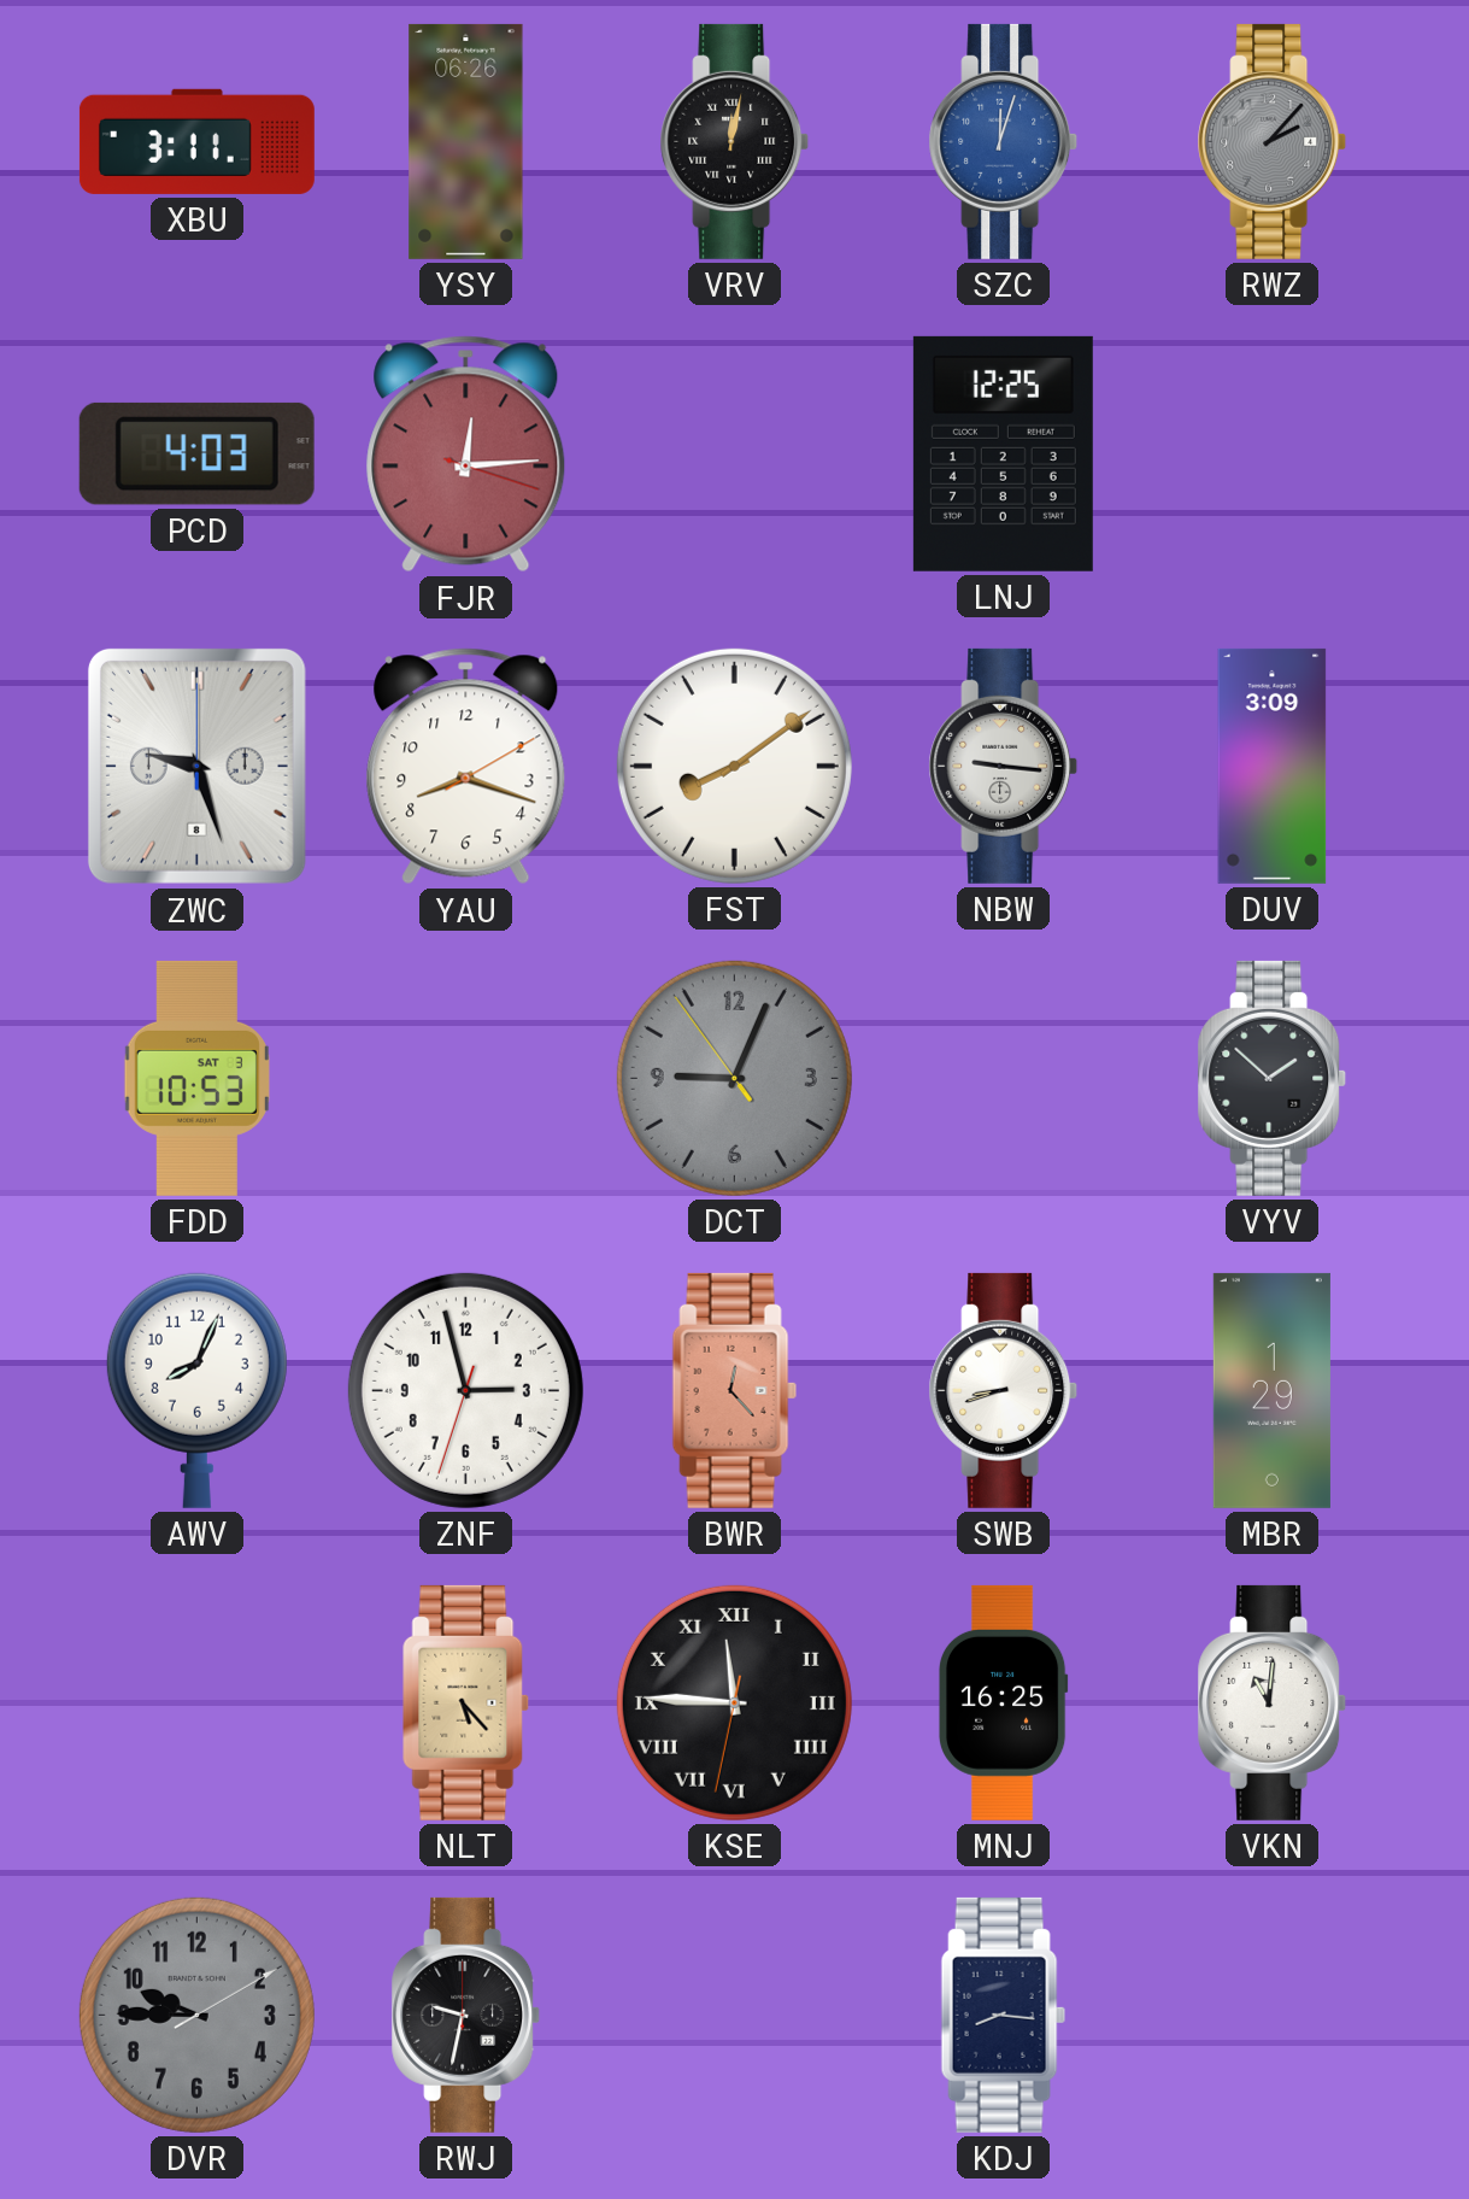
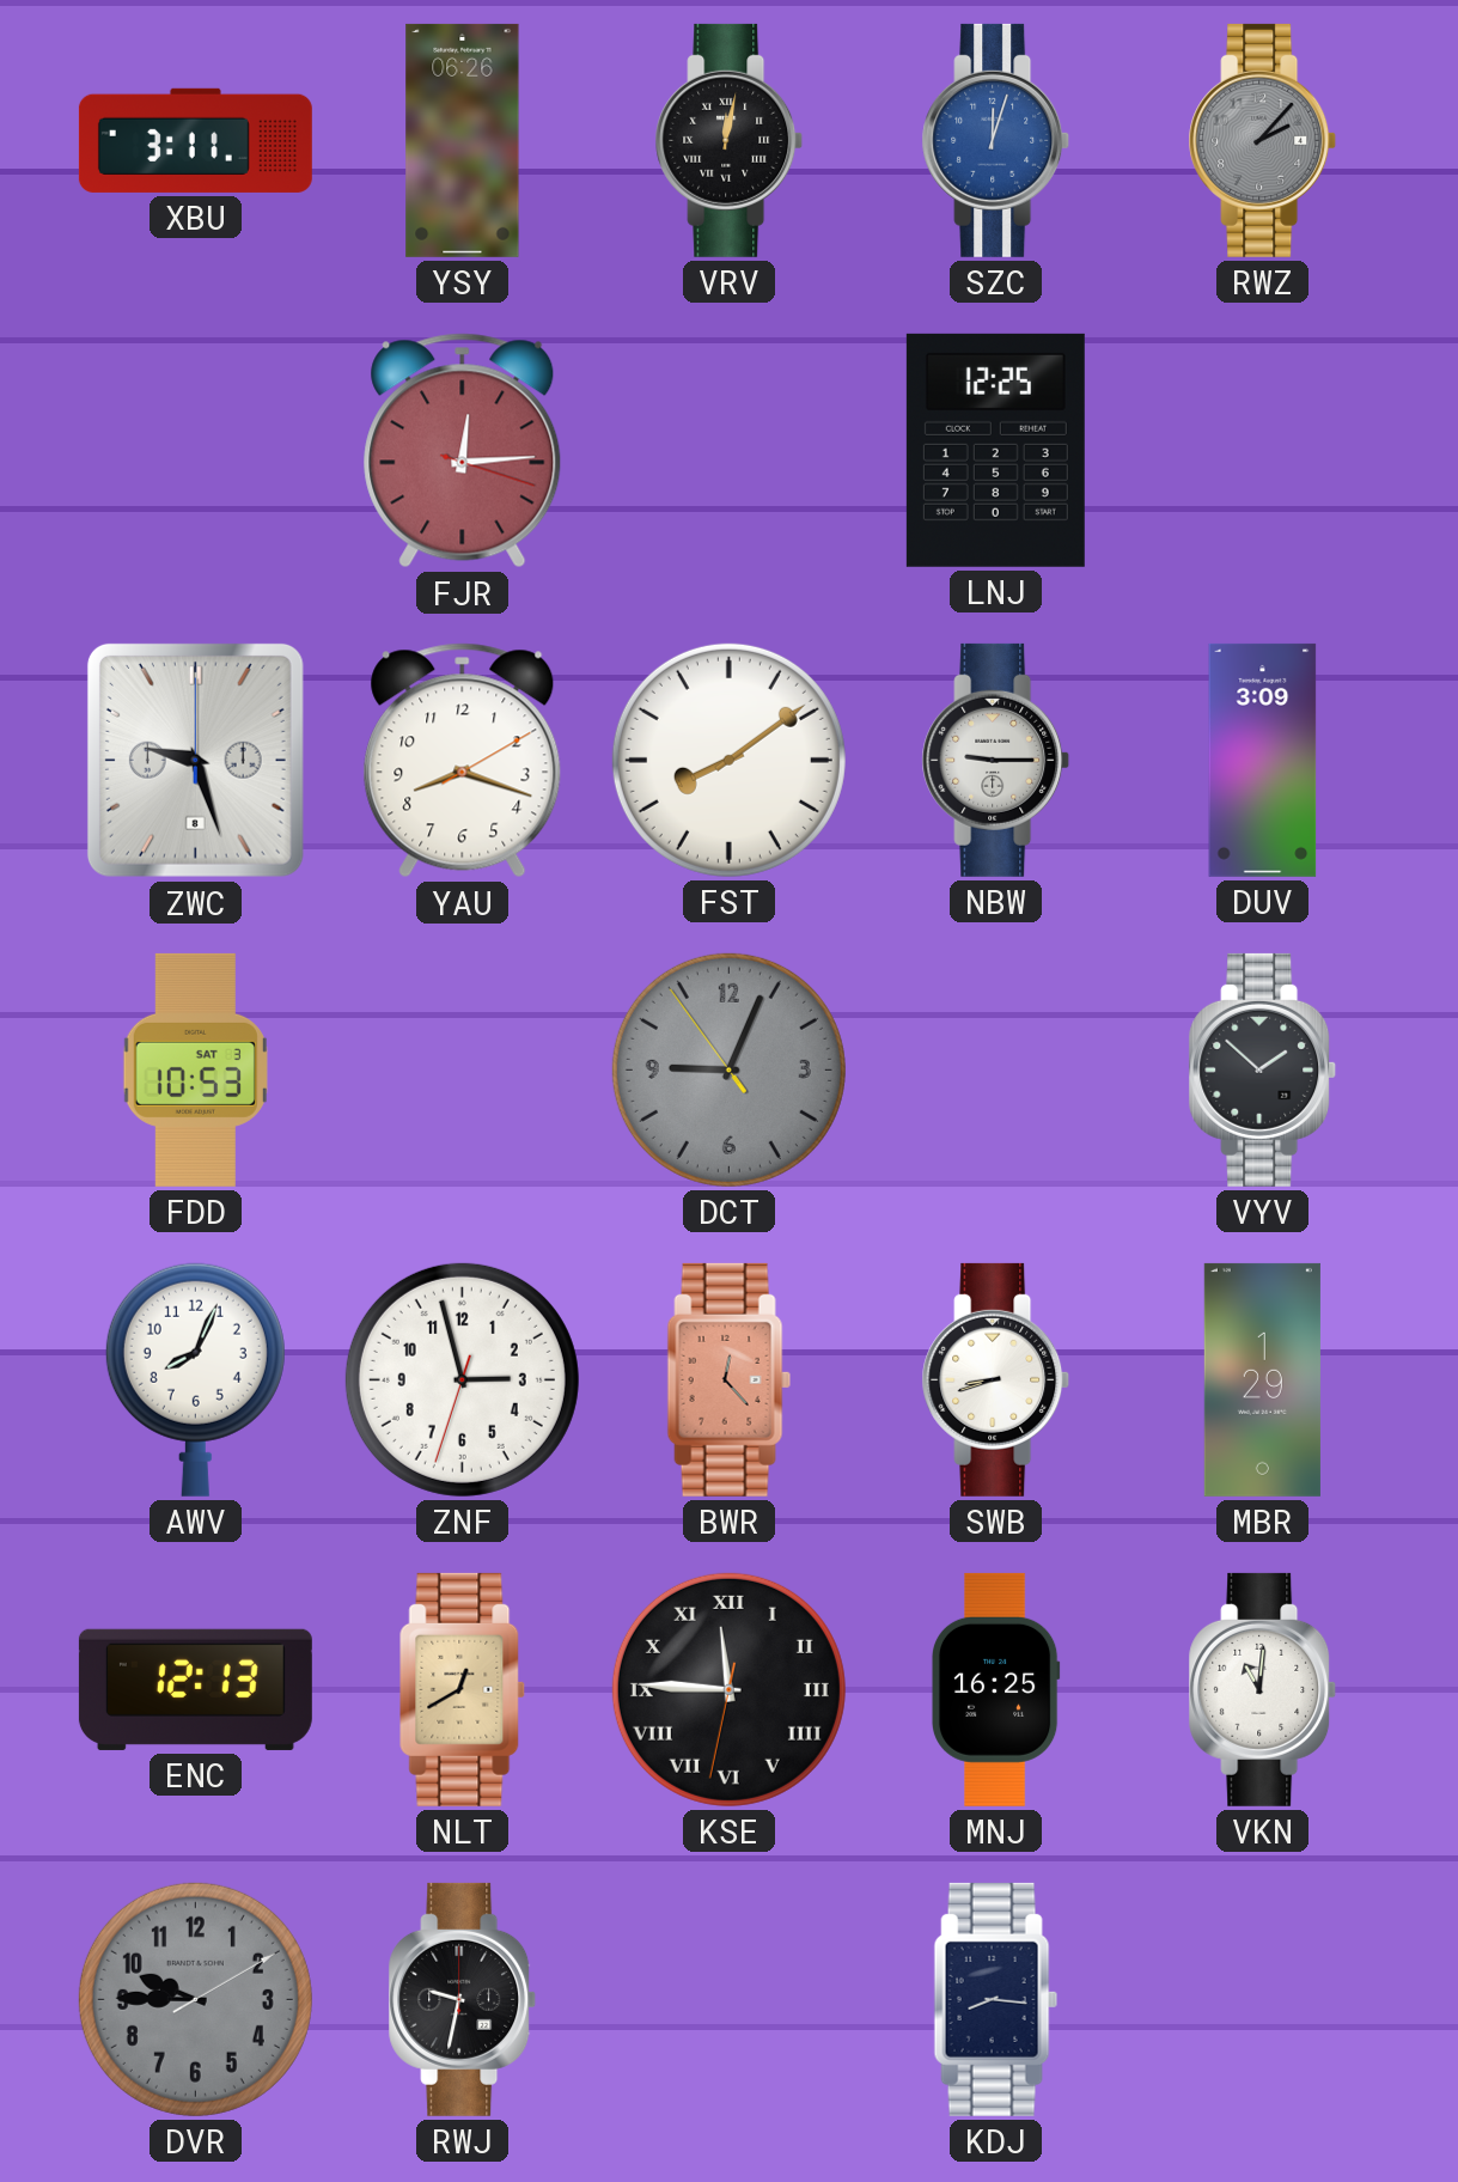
PCD: 4:03 -> none (196, 453)
NBW: 9:16 -> 9:15 (996, 760)
ENC: none -> 12:13 (195, 1689)
NLT: 5:23 -> 12:40 (462, 1689)
